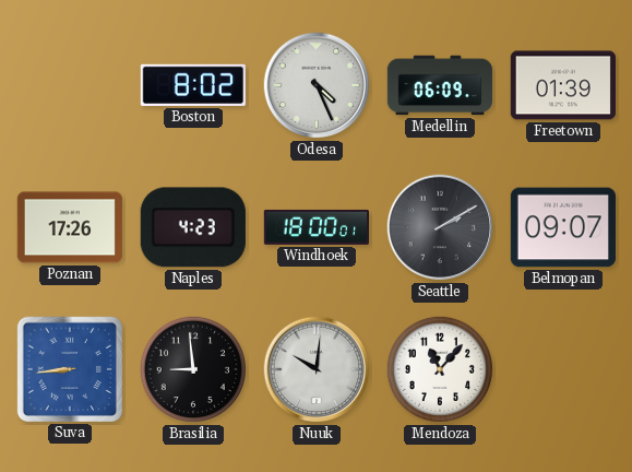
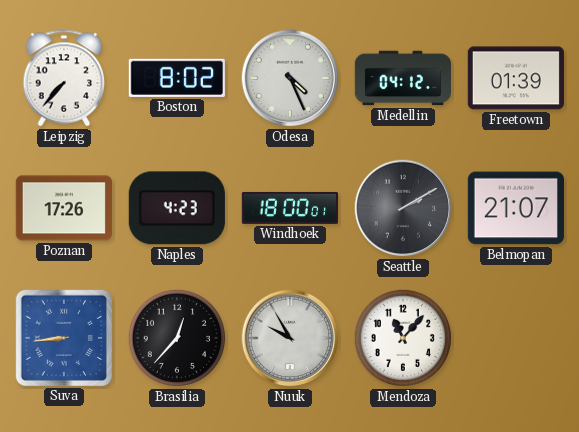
Leipzig: none -> 7:37 (64, 78)
Medellin: 06:09 -> 04:12 (402, 78)
Belmopan: 09:07 -> 21:07 (516, 208)
Brasilia: 8:59 -> 12:37 (177, 338)
Nuuk: 10:01 -> 9:55 (290, 338)
